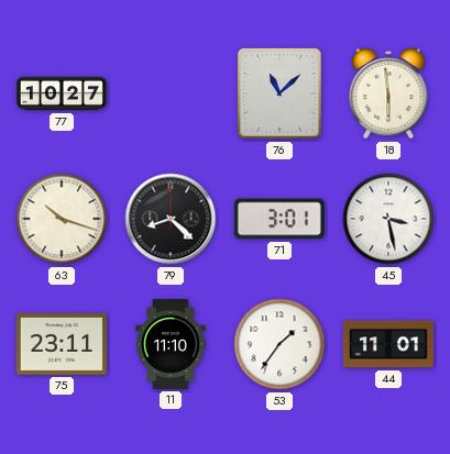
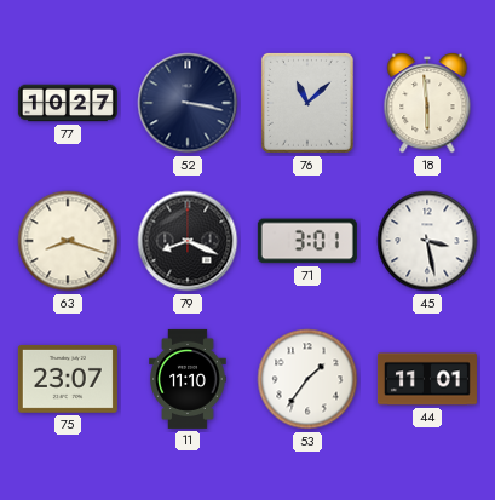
52: none -> 3:17 (188, 103)
63: 10:18 -> 8:18 (68, 241)
79: 8:22 -> 8:19 (188, 241)
75: 23:11 -> 23:07 (68, 379)
